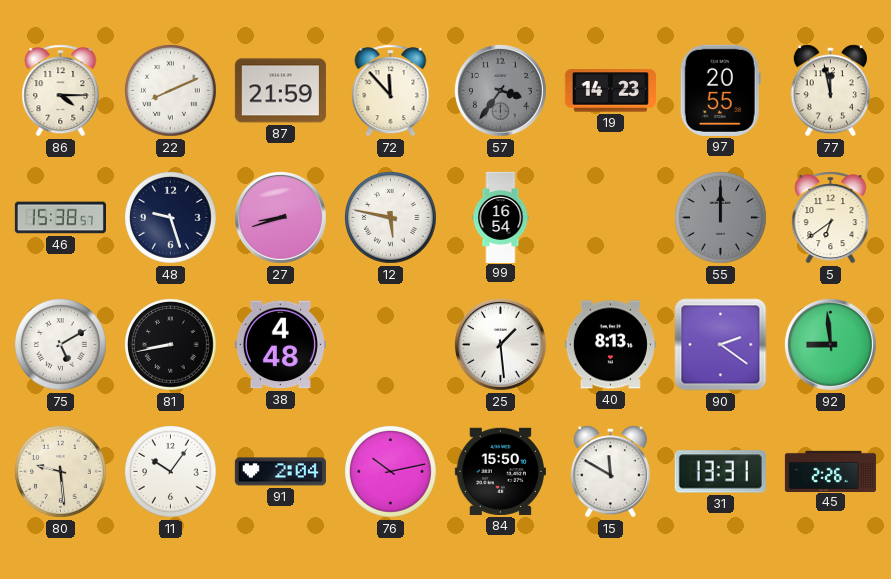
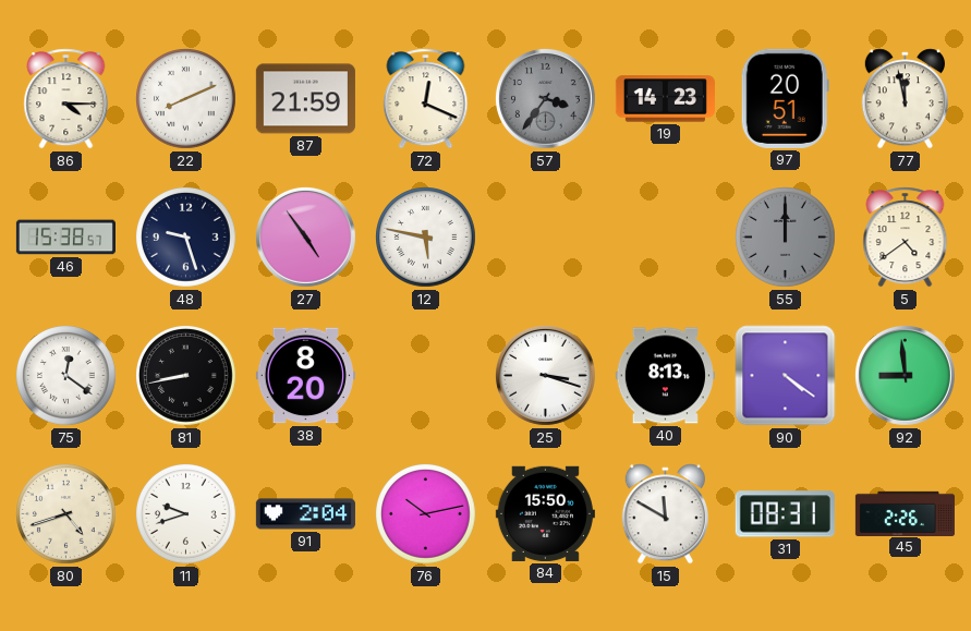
72: 11:53 -> 12:19 (426, 99)
97: 20:55 -> 20:51 (785, 98)
27: 8:42 -> 4:54 (305, 236)
99: 16:54 -> none (501, 217)
5: 6:39 -> 4:39 (906, 238)
75: 5:10 -> 12:21 (66, 376)
38: 4:48 -> 8:20 (305, 376)
25: 1:29 -> 3:18 (545, 375)
90: 2:21 -> 4:21 (786, 376)
80: 9:29 -> 4:42 (66, 514)
11: 10:06 -> 9:42 (186, 514)
31: 13:31 -> 08:31 (785, 514)
